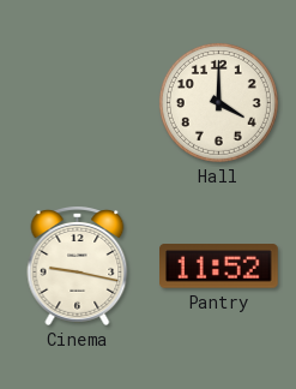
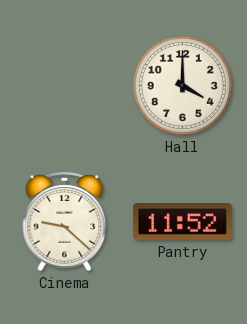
Cinema: 9:17 -> 9:22 (65, 222)
